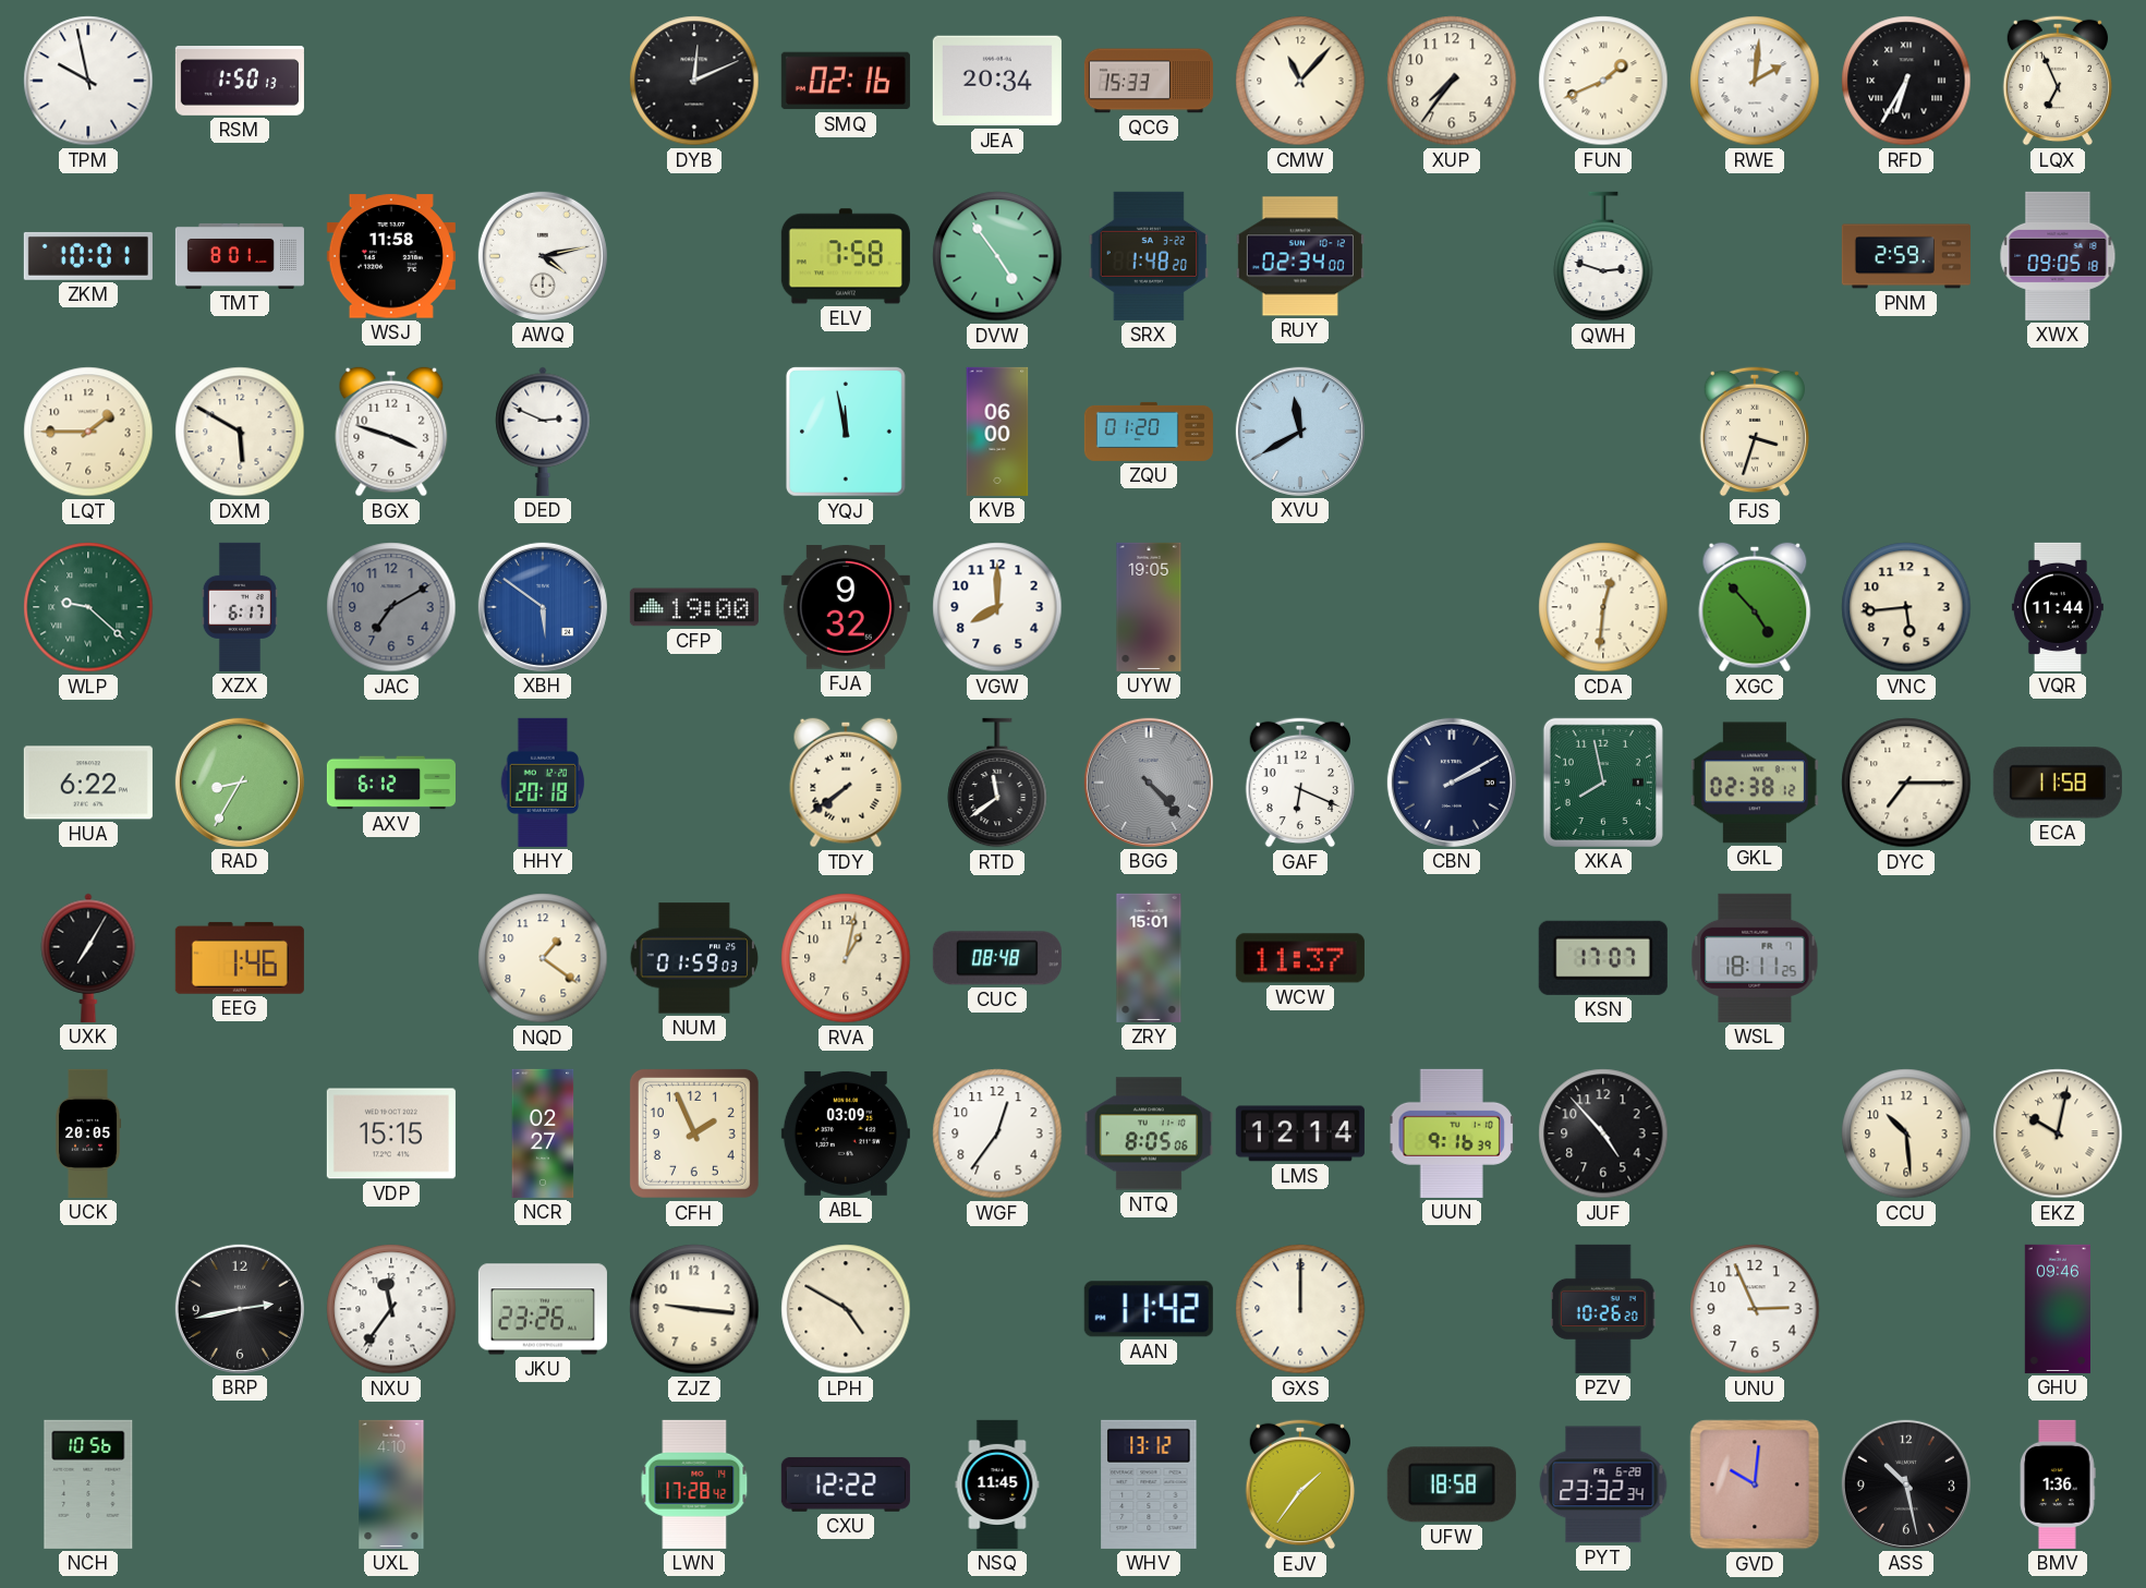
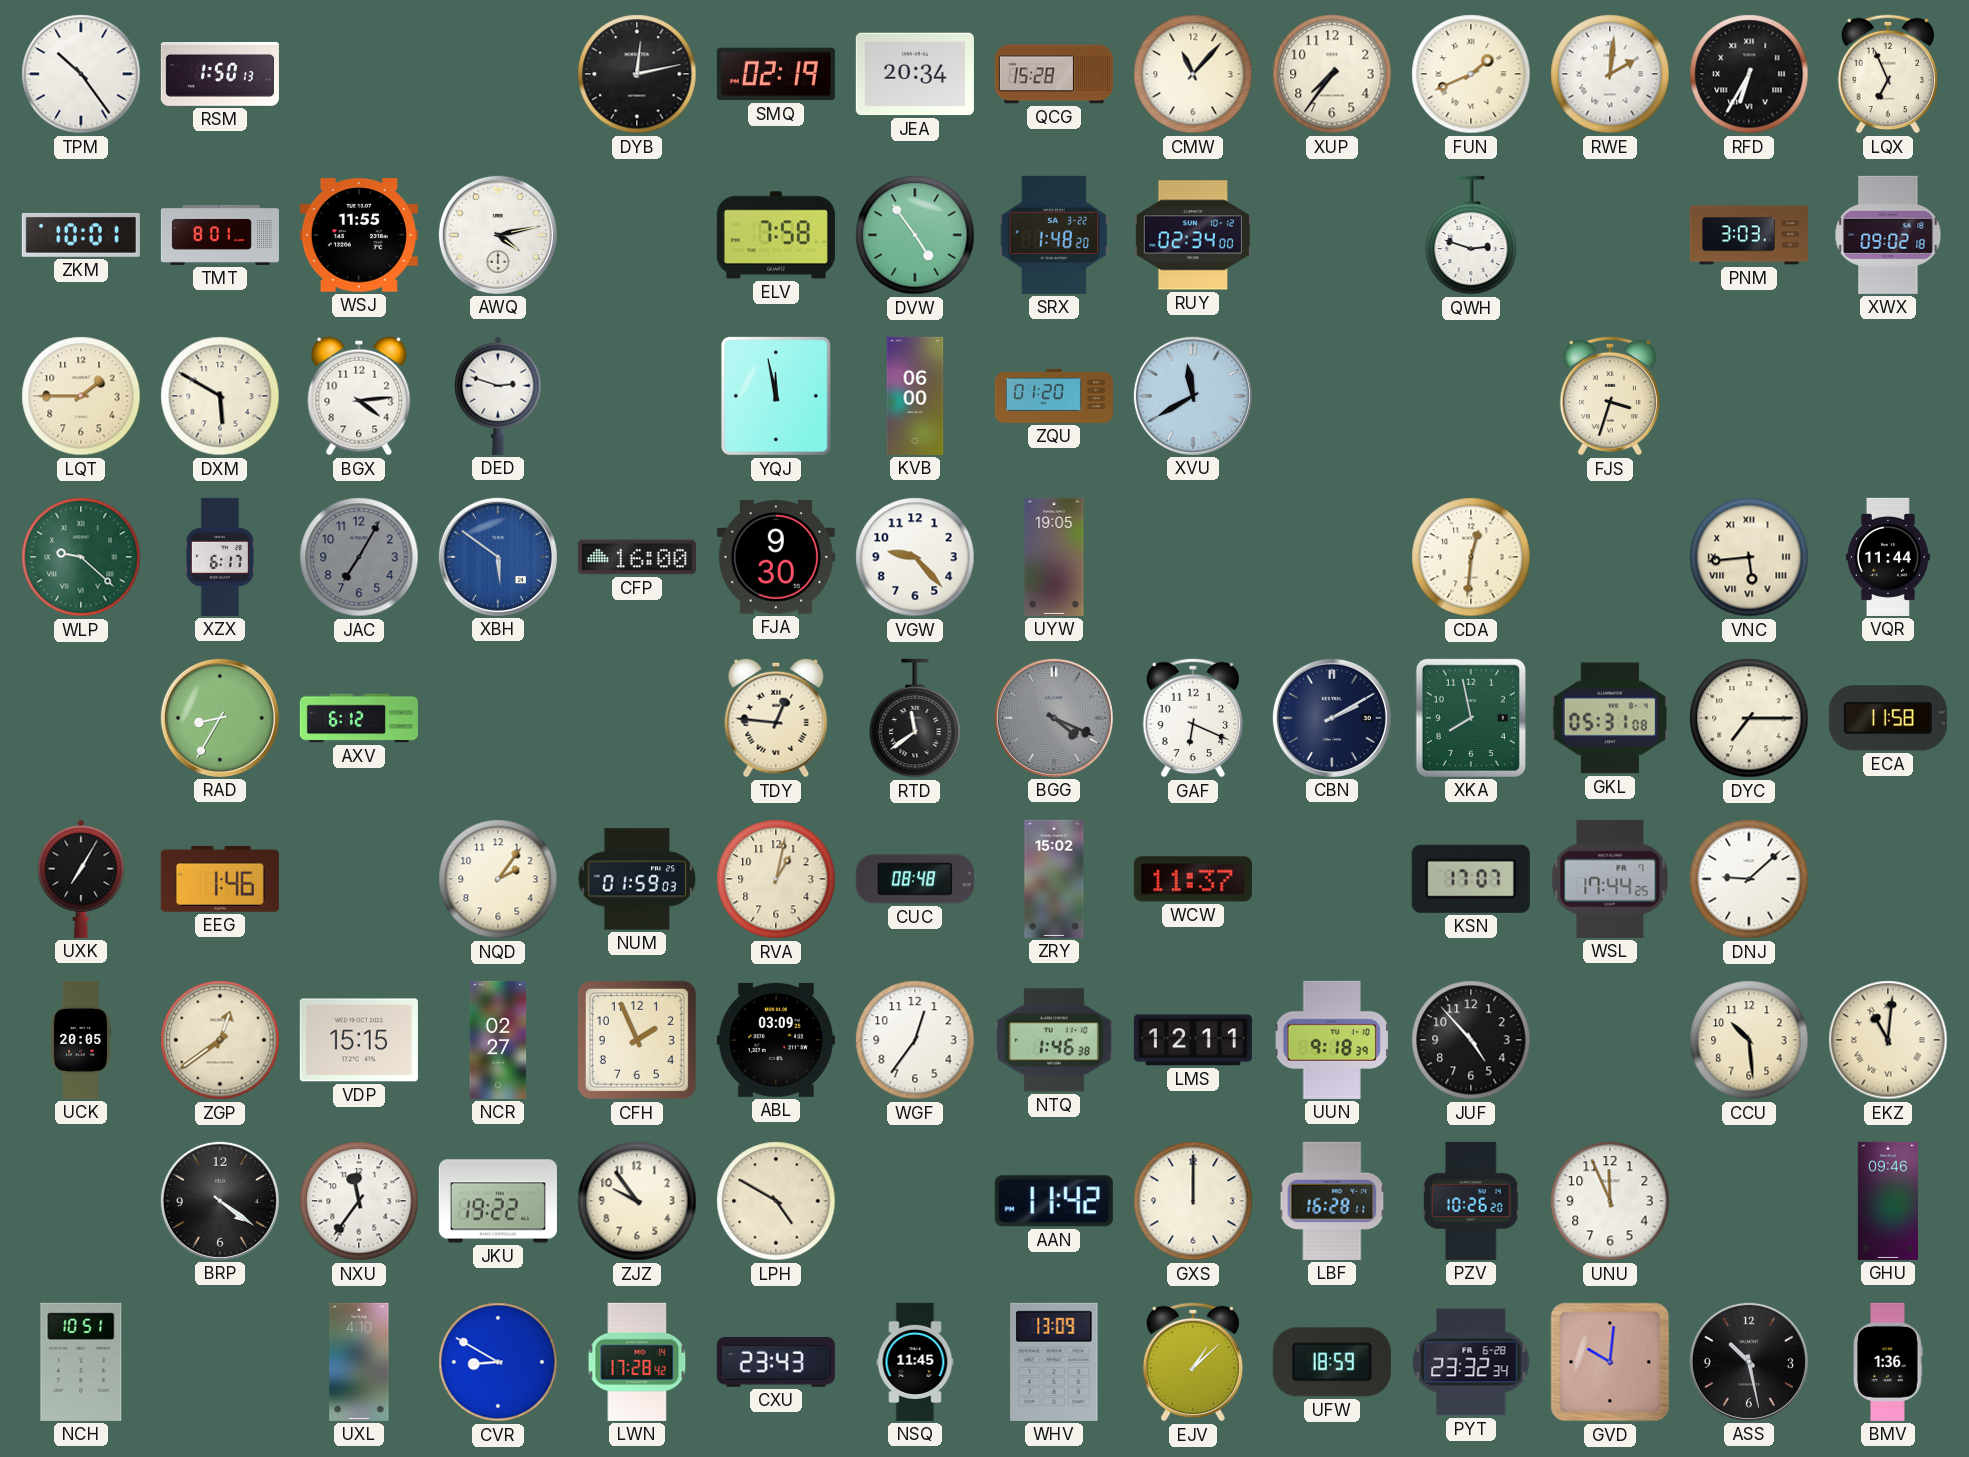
TPM: 9:58 -> 10:24 (81, 74)
DYB: 12:11 -> 12:13 (637, 74)
SMQ: 02:16 -> 02:19 (776, 74)
QCG: 15:33 -> 15:28 (1054, 74)
WSJ: 11:58 -> 11:55 (359, 235)
PNM: 2:59 -> 3:03 (1749, 235)
XWX: 09:05 -> 09:02 (1888, 235)
BGX: 3:48 -> 4:14 (359, 396)
DED: 2:49 -> 2:48 (498, 396)
JAC: 7:10 -> 7:05 (359, 557)
CFP: 19:00 -> 16:00 (637, 557)
FJA: 9:32 -> 9:30 (776, 558)
VGW: 8:00 -> 9:23 (915, 557)
XGC: 4:53 -> none (1755, 607)
VNC numerals: Arabic -> Roman (1749, 557)
HUA: 6:22 -> none (88, 783)
HHY: 20:18 -> none (542, 783)
TDY: 7:39 -> 12:46 (776, 718)
BGG: 4:23 -> 4:19 (1054, 718)
GKL: 02:38 -> 05:31 (1610, 718)
NQD: 1:21 -> 2:06 (498, 879)
ZRY: 15:01 -> 15:02 (1054, 879)
WSL: 18:11 -> 17:44 (1610, 879)
DNJ: none -> 9:08 (1749, 879)
ZGP: none -> 12:39 (220, 1040)
NTQ: 8:05 -> 1:46 (1054, 1040)
LMS: 12:14 -> 12:11 (1193, 1040)
UUN: 9:16 -> 9:18 (1332, 1040)
EKZ: 10:02 -> 11:01 (1888, 1040)
BRP: 2:43 -> 4:21 (220, 1201)
JKU: 23:26 -> 19:22 (498, 1201)
ZJZ: 9:16 -> 9:54 (637, 1201)
LBF: none -> 16:28 (1332, 1201)
UNU: 2:56 -> 11:56 (1610, 1201)
NCH: 10:56 -> 10:51 (81, 1362)
CVR: none -> 8:50 (498, 1362)
CXU: 12:22 -> 23:43 (776, 1362)
WHV: 13:12 -> 13:09 (1054, 1362)
EJV: 1:36 -> 1:08 (1192, 1362)
UFW: 18:58 -> 18:59 (1332, 1362)
